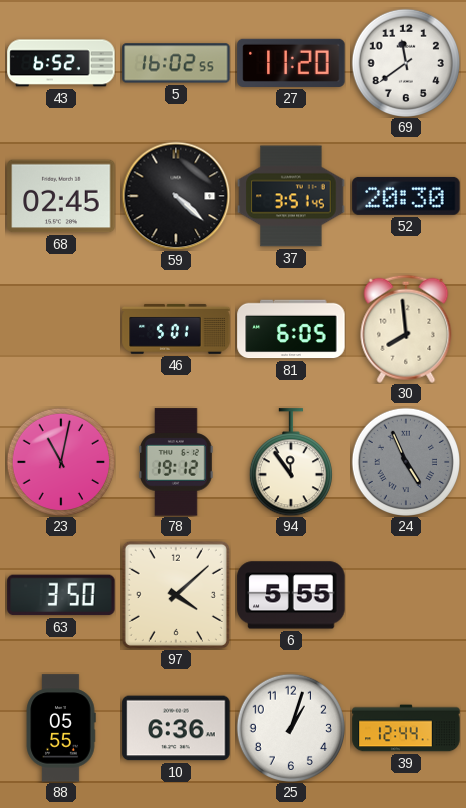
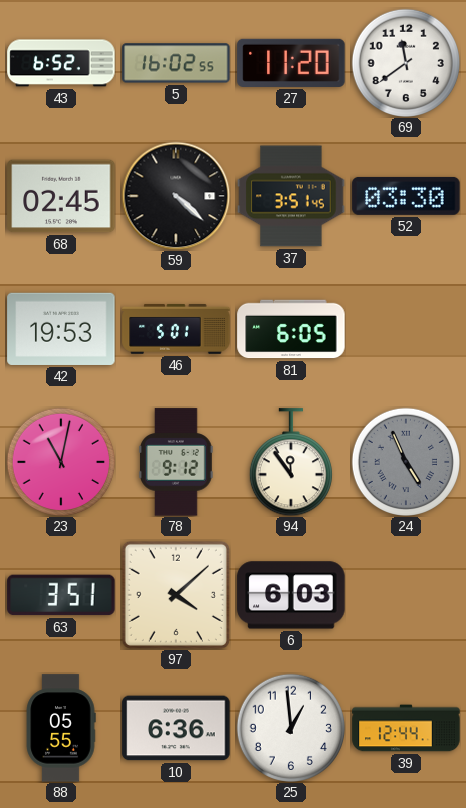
52: 20:30 -> 03:30 (406, 196)
42: none -> 19:53 (61, 329)
30: 7:59 -> none (406, 329)
78: 19:12 -> 9:12 (176, 462)
63: 3:50 -> 3:51 (61, 595)
6: 5:55 -> 6:03 (291, 595)
25: 1:03 -> 12:59 (290, 727)
